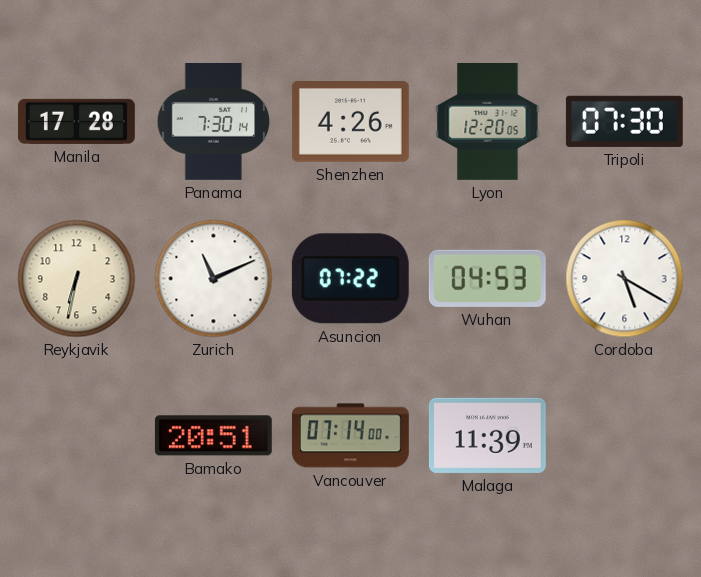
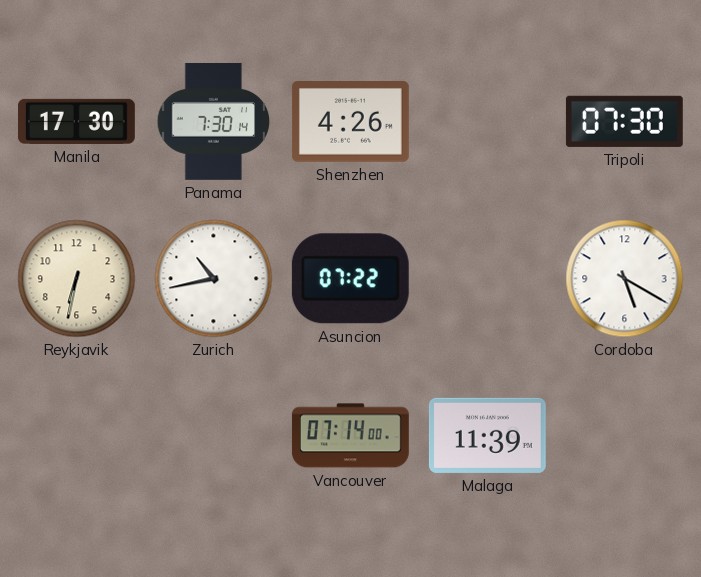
Manila: 17:28 -> 17:30 (76, 121)
Lyon: 12:20 -> none (488, 121)
Zurich: 11:11 -> 10:43 (214, 279)
Wuhan: 04:53 -> none (487, 278)
Bamako: 20:51 -> none (213, 436)
